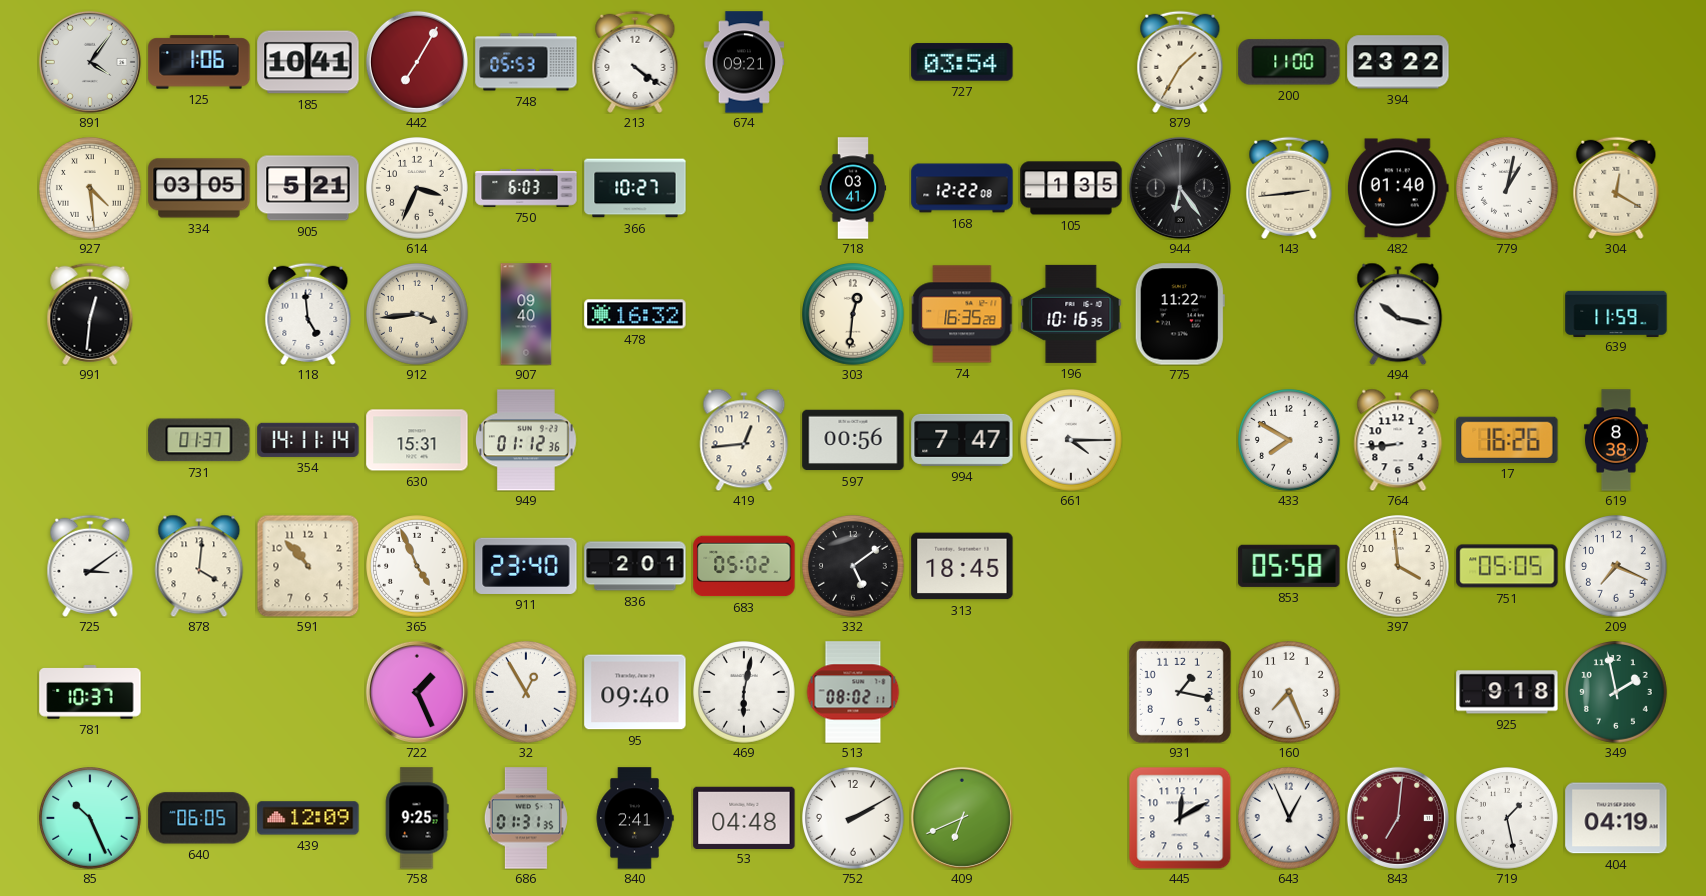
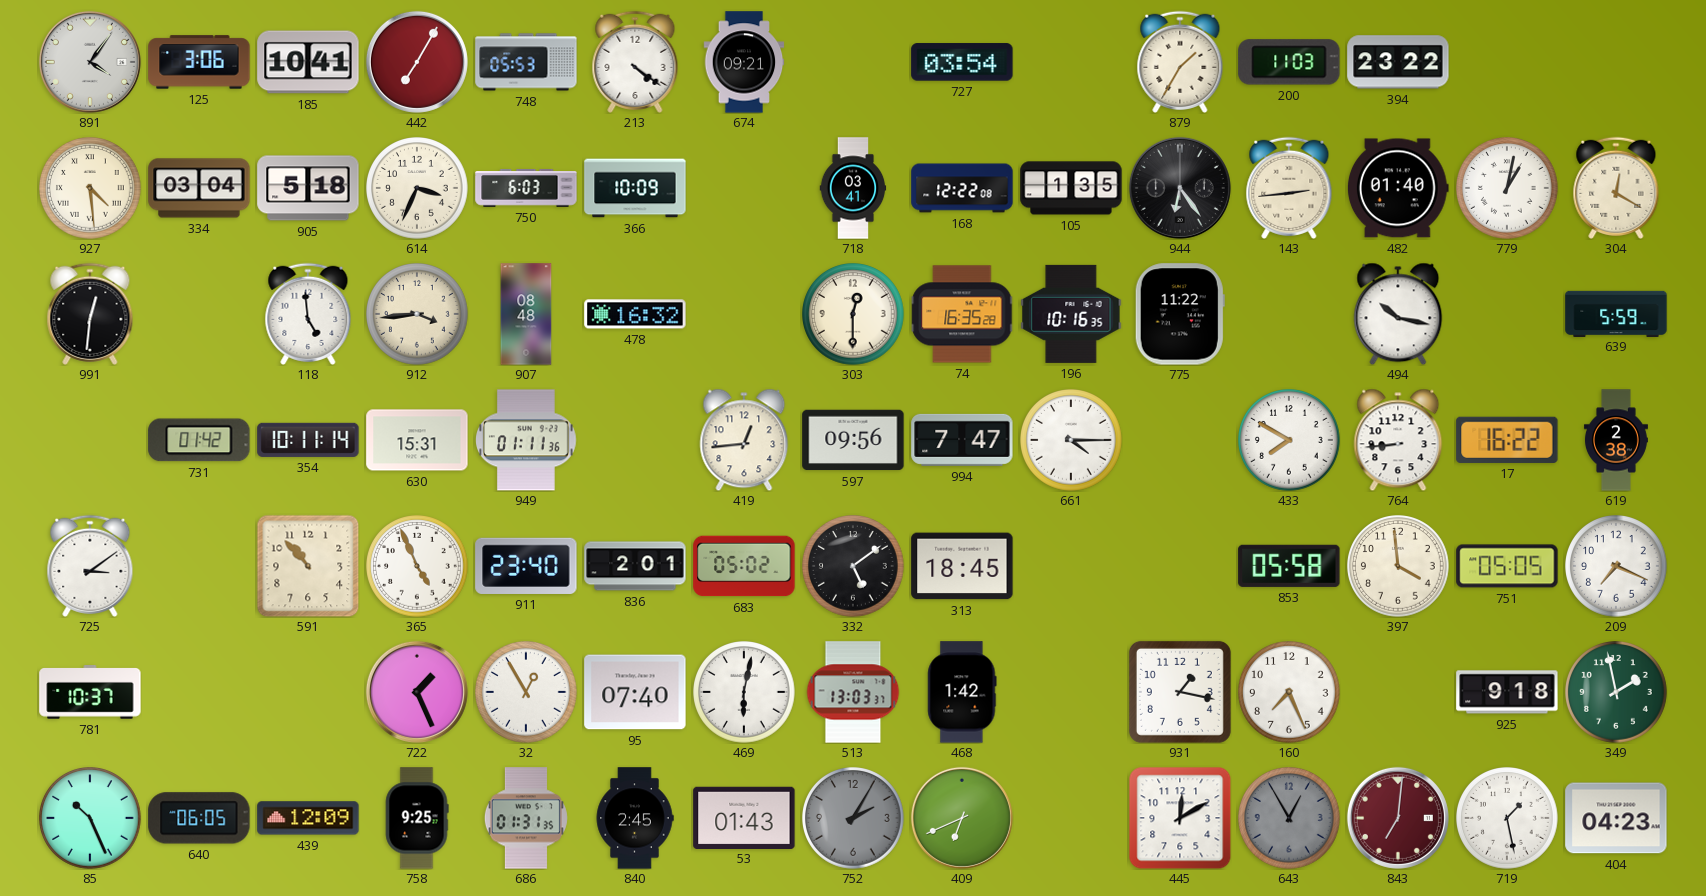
125: 1:06 -> 3:06 (199, 62)
200: 11:00 -> 11:03 (1289, 62)
334: 03:05 -> 03:04 (199, 188)
905: 5:21 -> 5:18 (308, 188)
366: 10:27 -> 10:09 (635, 188)
907: 09:40 -> 08:48 (526, 314)
303: 12:31 -> 12:30 (854, 315)
639: 11:59 -> 5:59 (1616, 313)
731: 01:37 -> 01:42 (199, 440)
354: 14:11 -> 10:11 (308, 440)
949: 01:12 -> 01:11 (527, 440)
597: 00:56 -> 09:56 (853, 440)
17: 16:26 -> 16:22 (1507, 440)
619: 8:38 -> 2:38 (1616, 440)
878: 4:01 -> none (199, 566)
95: 09:40 -> 07:40 (635, 692)
513: 08:02 -> 13:03 (853, 692)
468: none -> 1:42 (962, 692)
840: 2:41 -> 2:45 (635, 818)
53: 04:48 -> 01:43 (744, 817)
752: 2:10 -> 2:05 (854, 819)
752 dial: white -> grey (854, 819)
643: 12:56 -> 12:55 (1290, 819)
643 dial: white -> grey (1290, 819)
404: 04:19 -> 04:23 (1616, 818)
